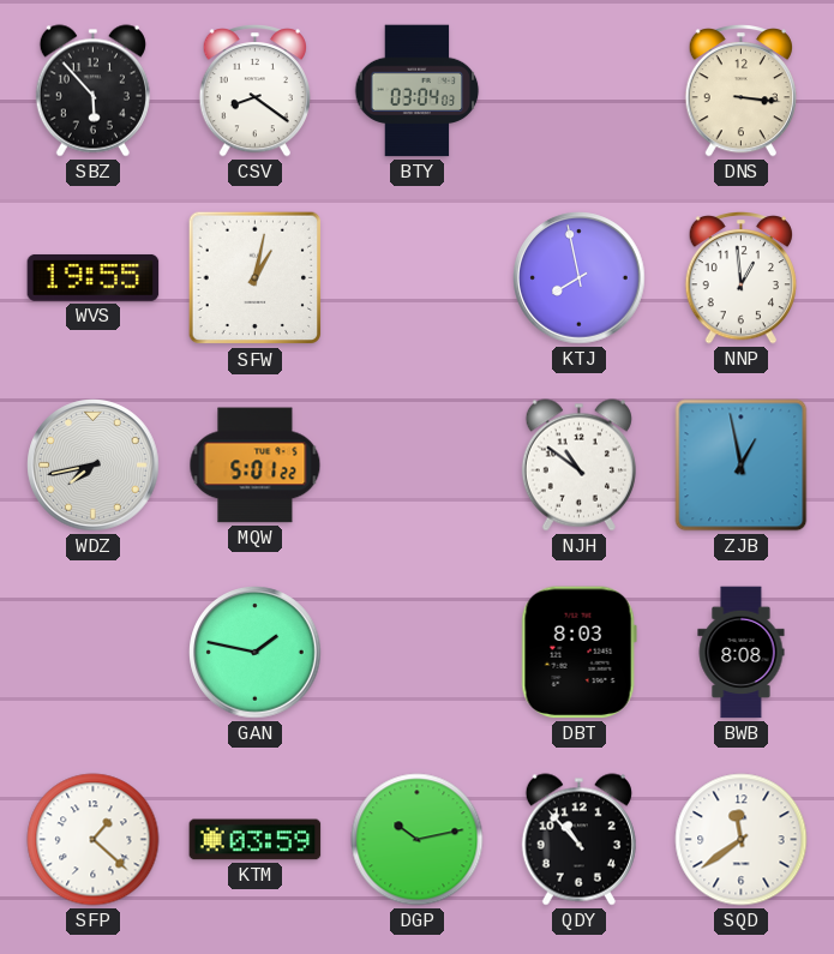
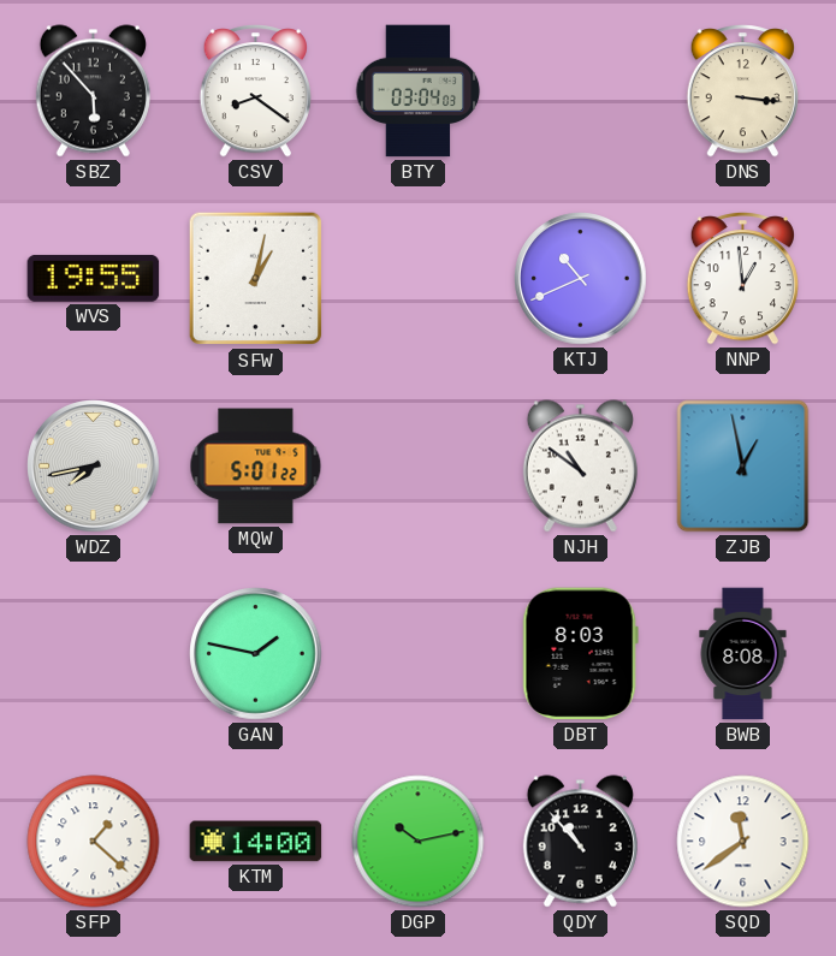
KTJ: 7:58 -> 10:41 (581, 279)
KTM: 03:59 -> 14:00 (256, 842)
